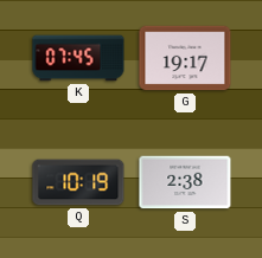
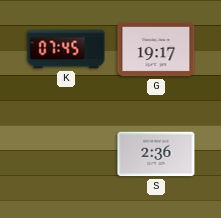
Q: 10:19 -> none (78, 182)
S: 2:38 -> 2:36 (156, 154)
